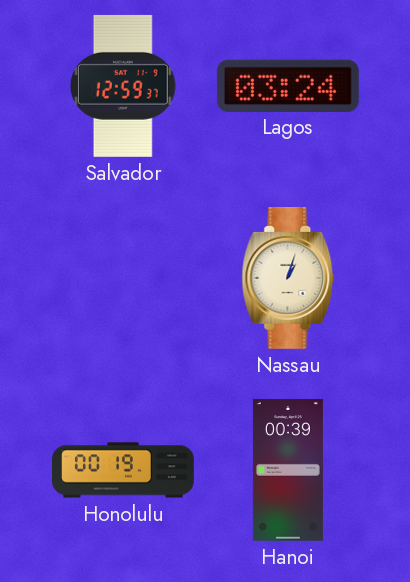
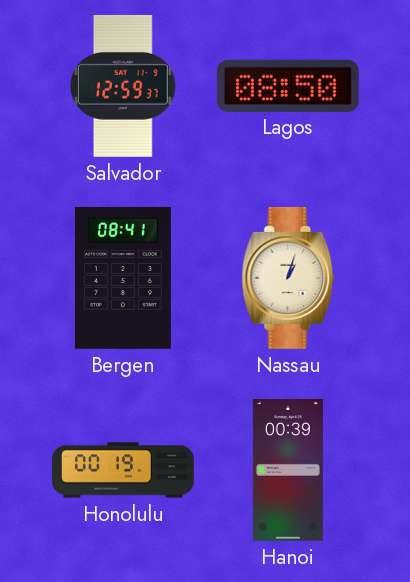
Lagos: 03:24 -> 08:50 (288, 85)
Bergen: none -> 08:41 (123, 278)
